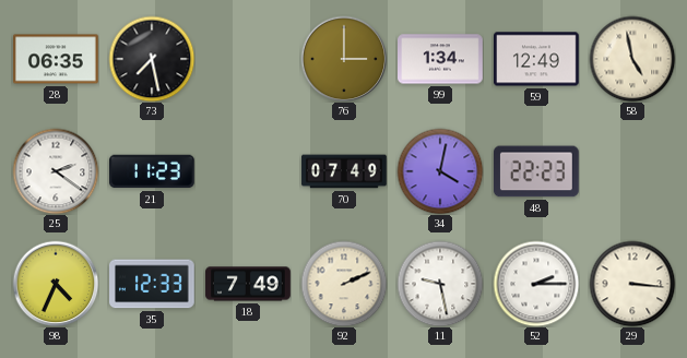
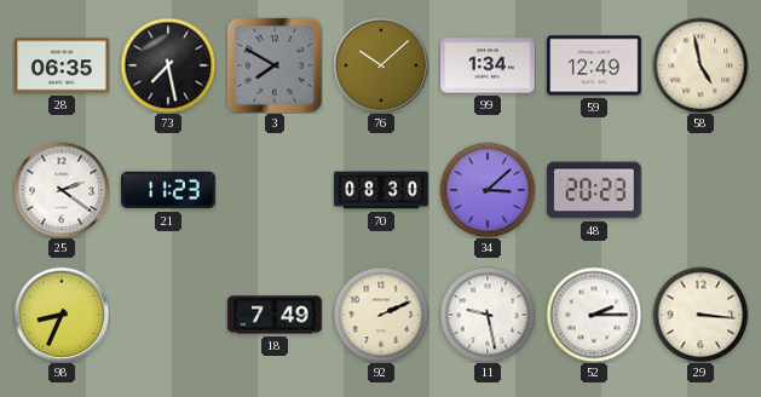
3: none -> 7:50 (275, 65)
76: 3:00 -> 10:08 (381, 65)
70: 07:49 -> 08:30 (381, 190)
34: 4:02 -> 3:08 (488, 190)
48: 22:23 -> 20:23 (595, 190)
98: 4:34 -> 8:34 (62, 315)
35: 12:33 -> none (153, 284)
